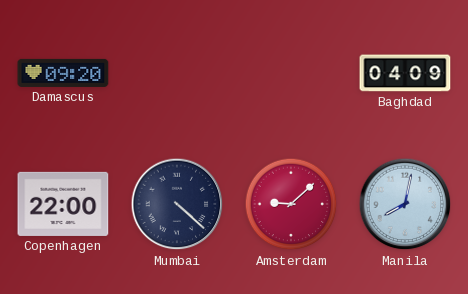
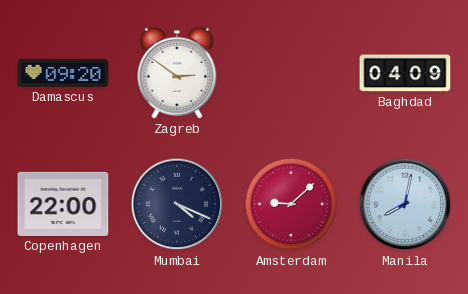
Zagreb: none -> 2:51 (177, 73)
Mumbai: 4:22 -> 4:19 (177, 204)
